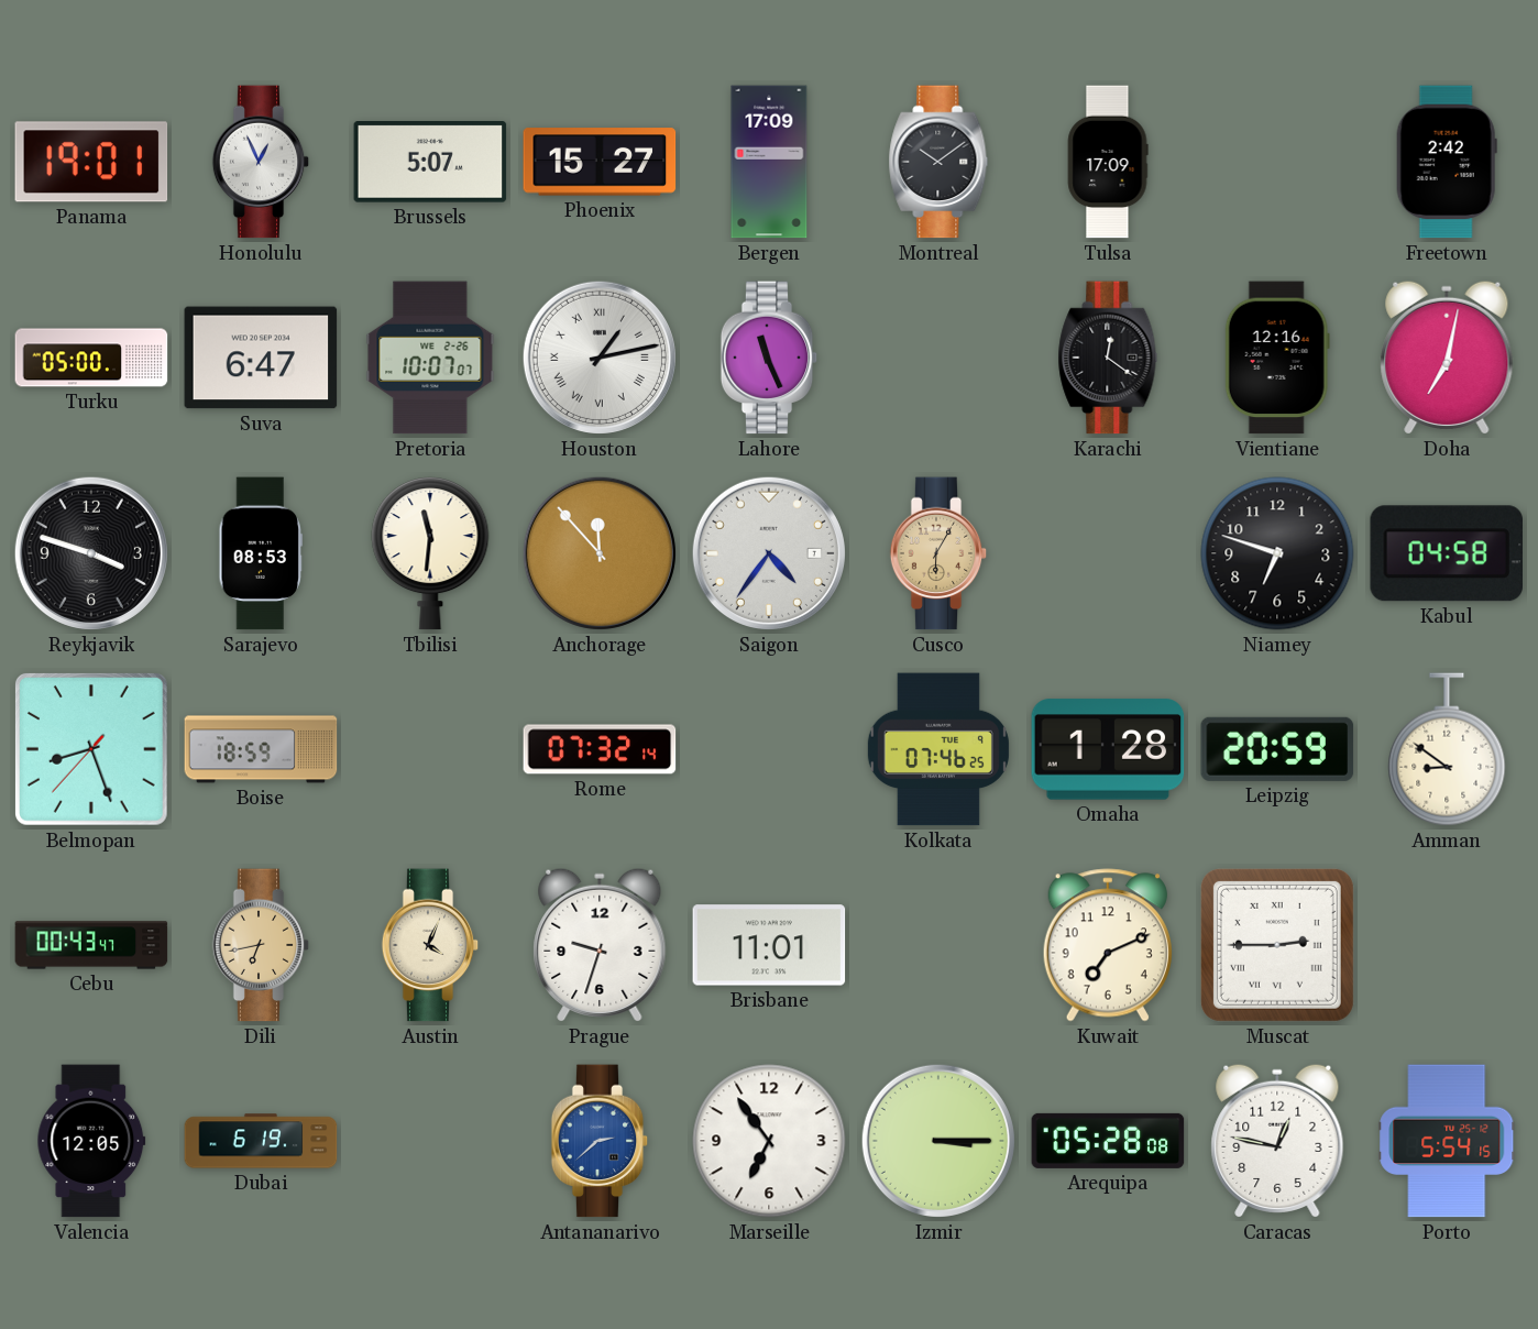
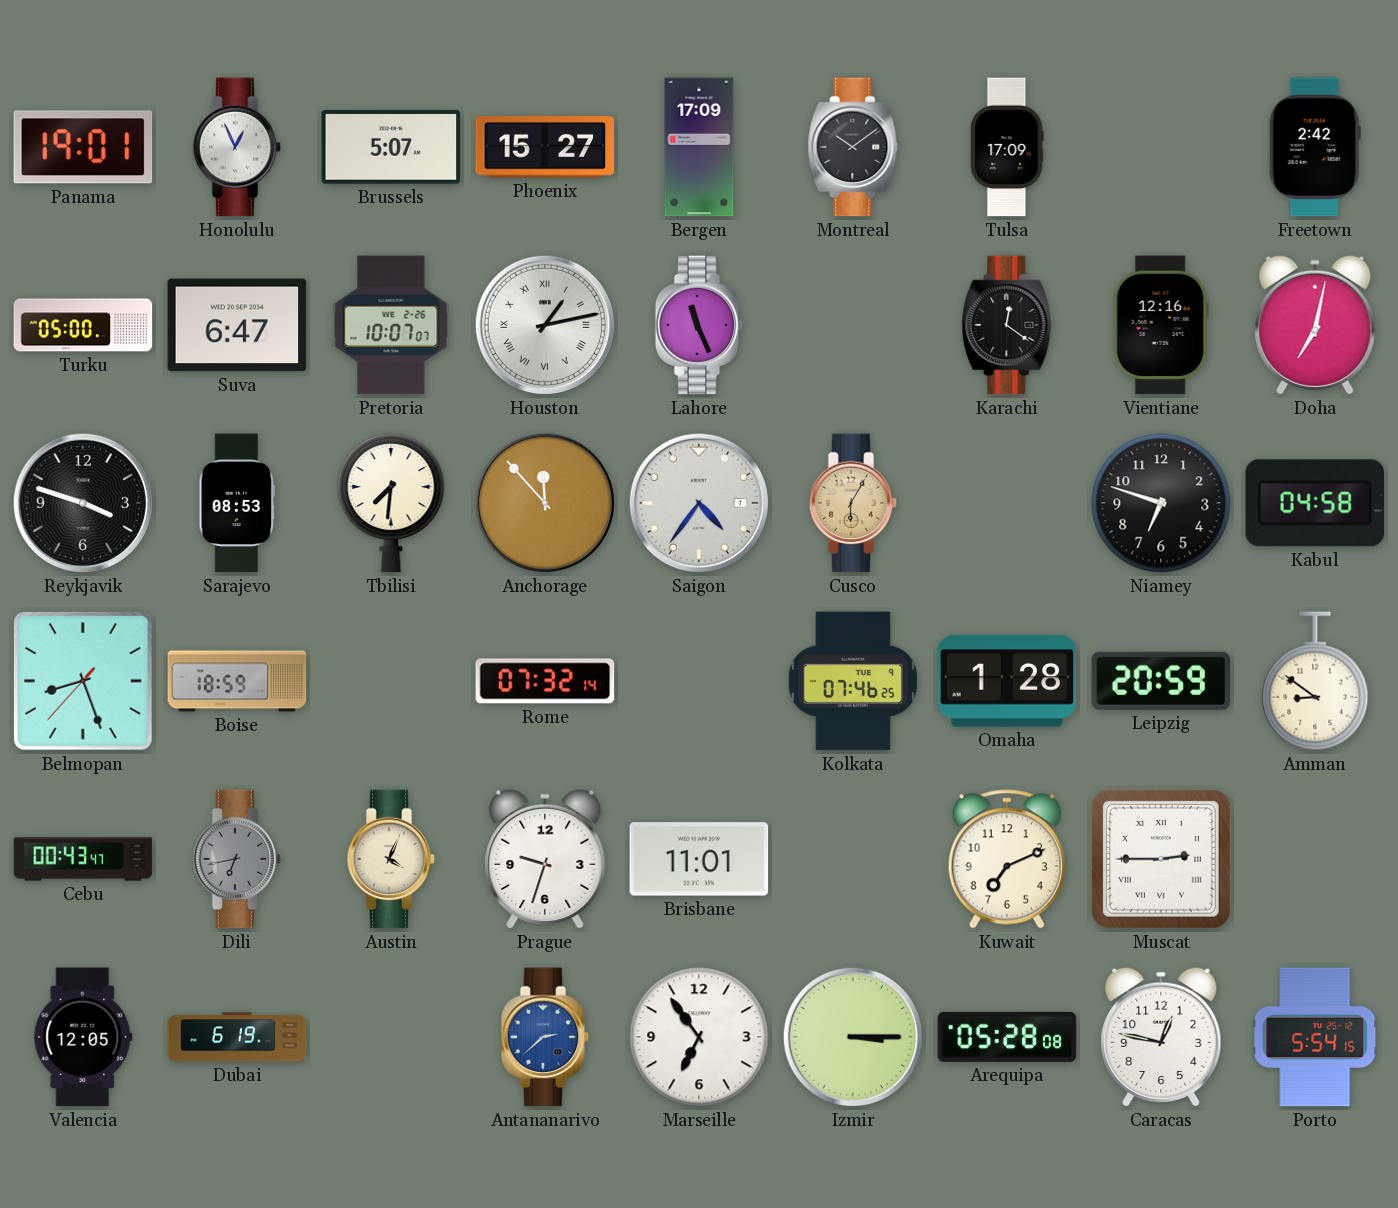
Tbilisi: 11:31 -> 7:31 (391, 504)
Dili dial: champagne -> grey (237, 859)
